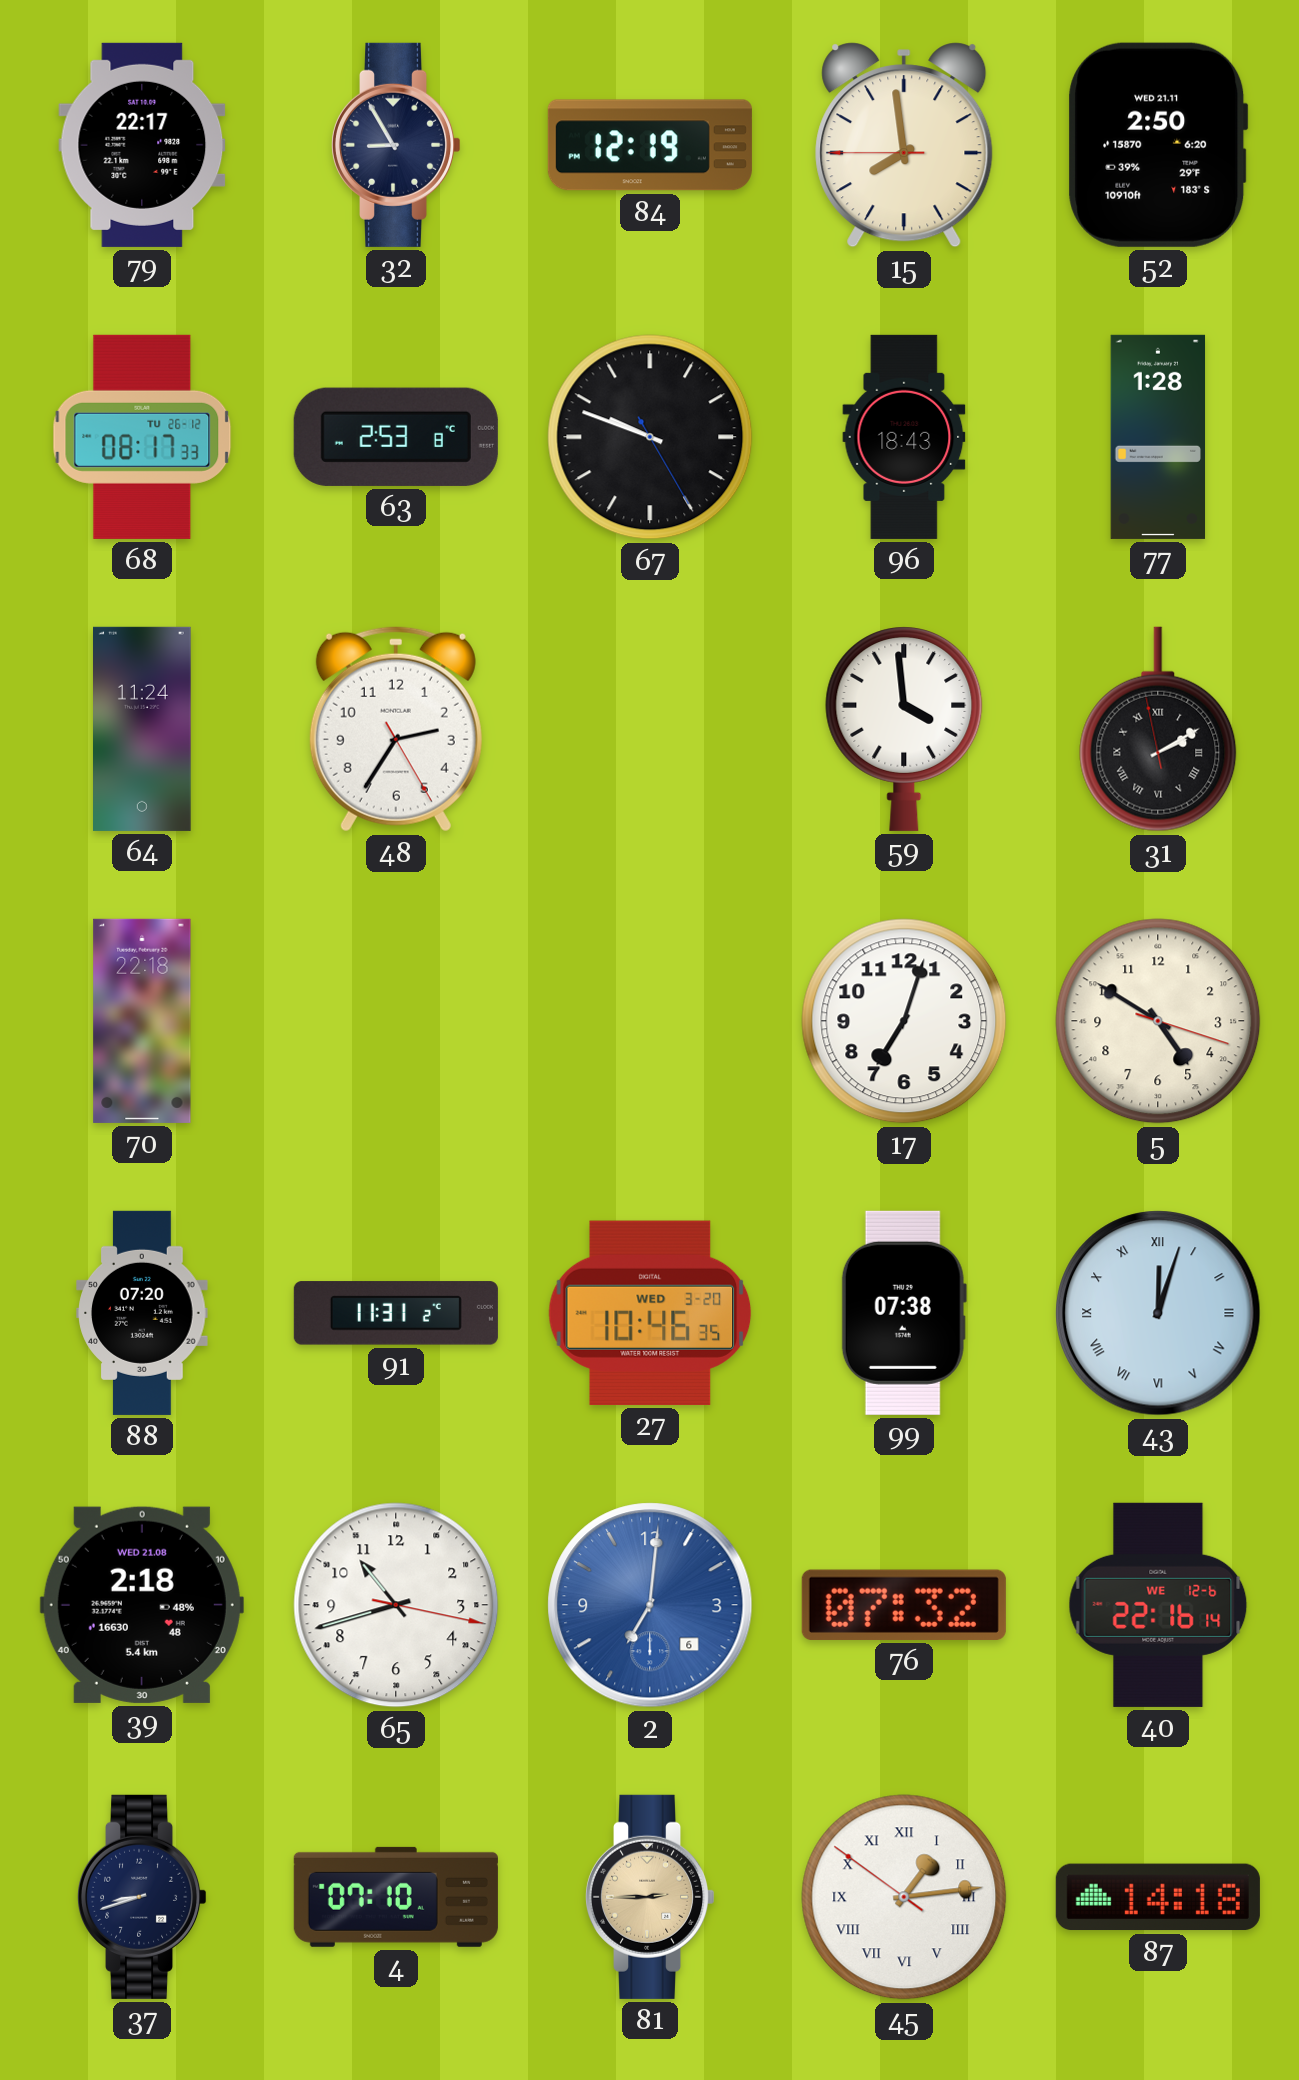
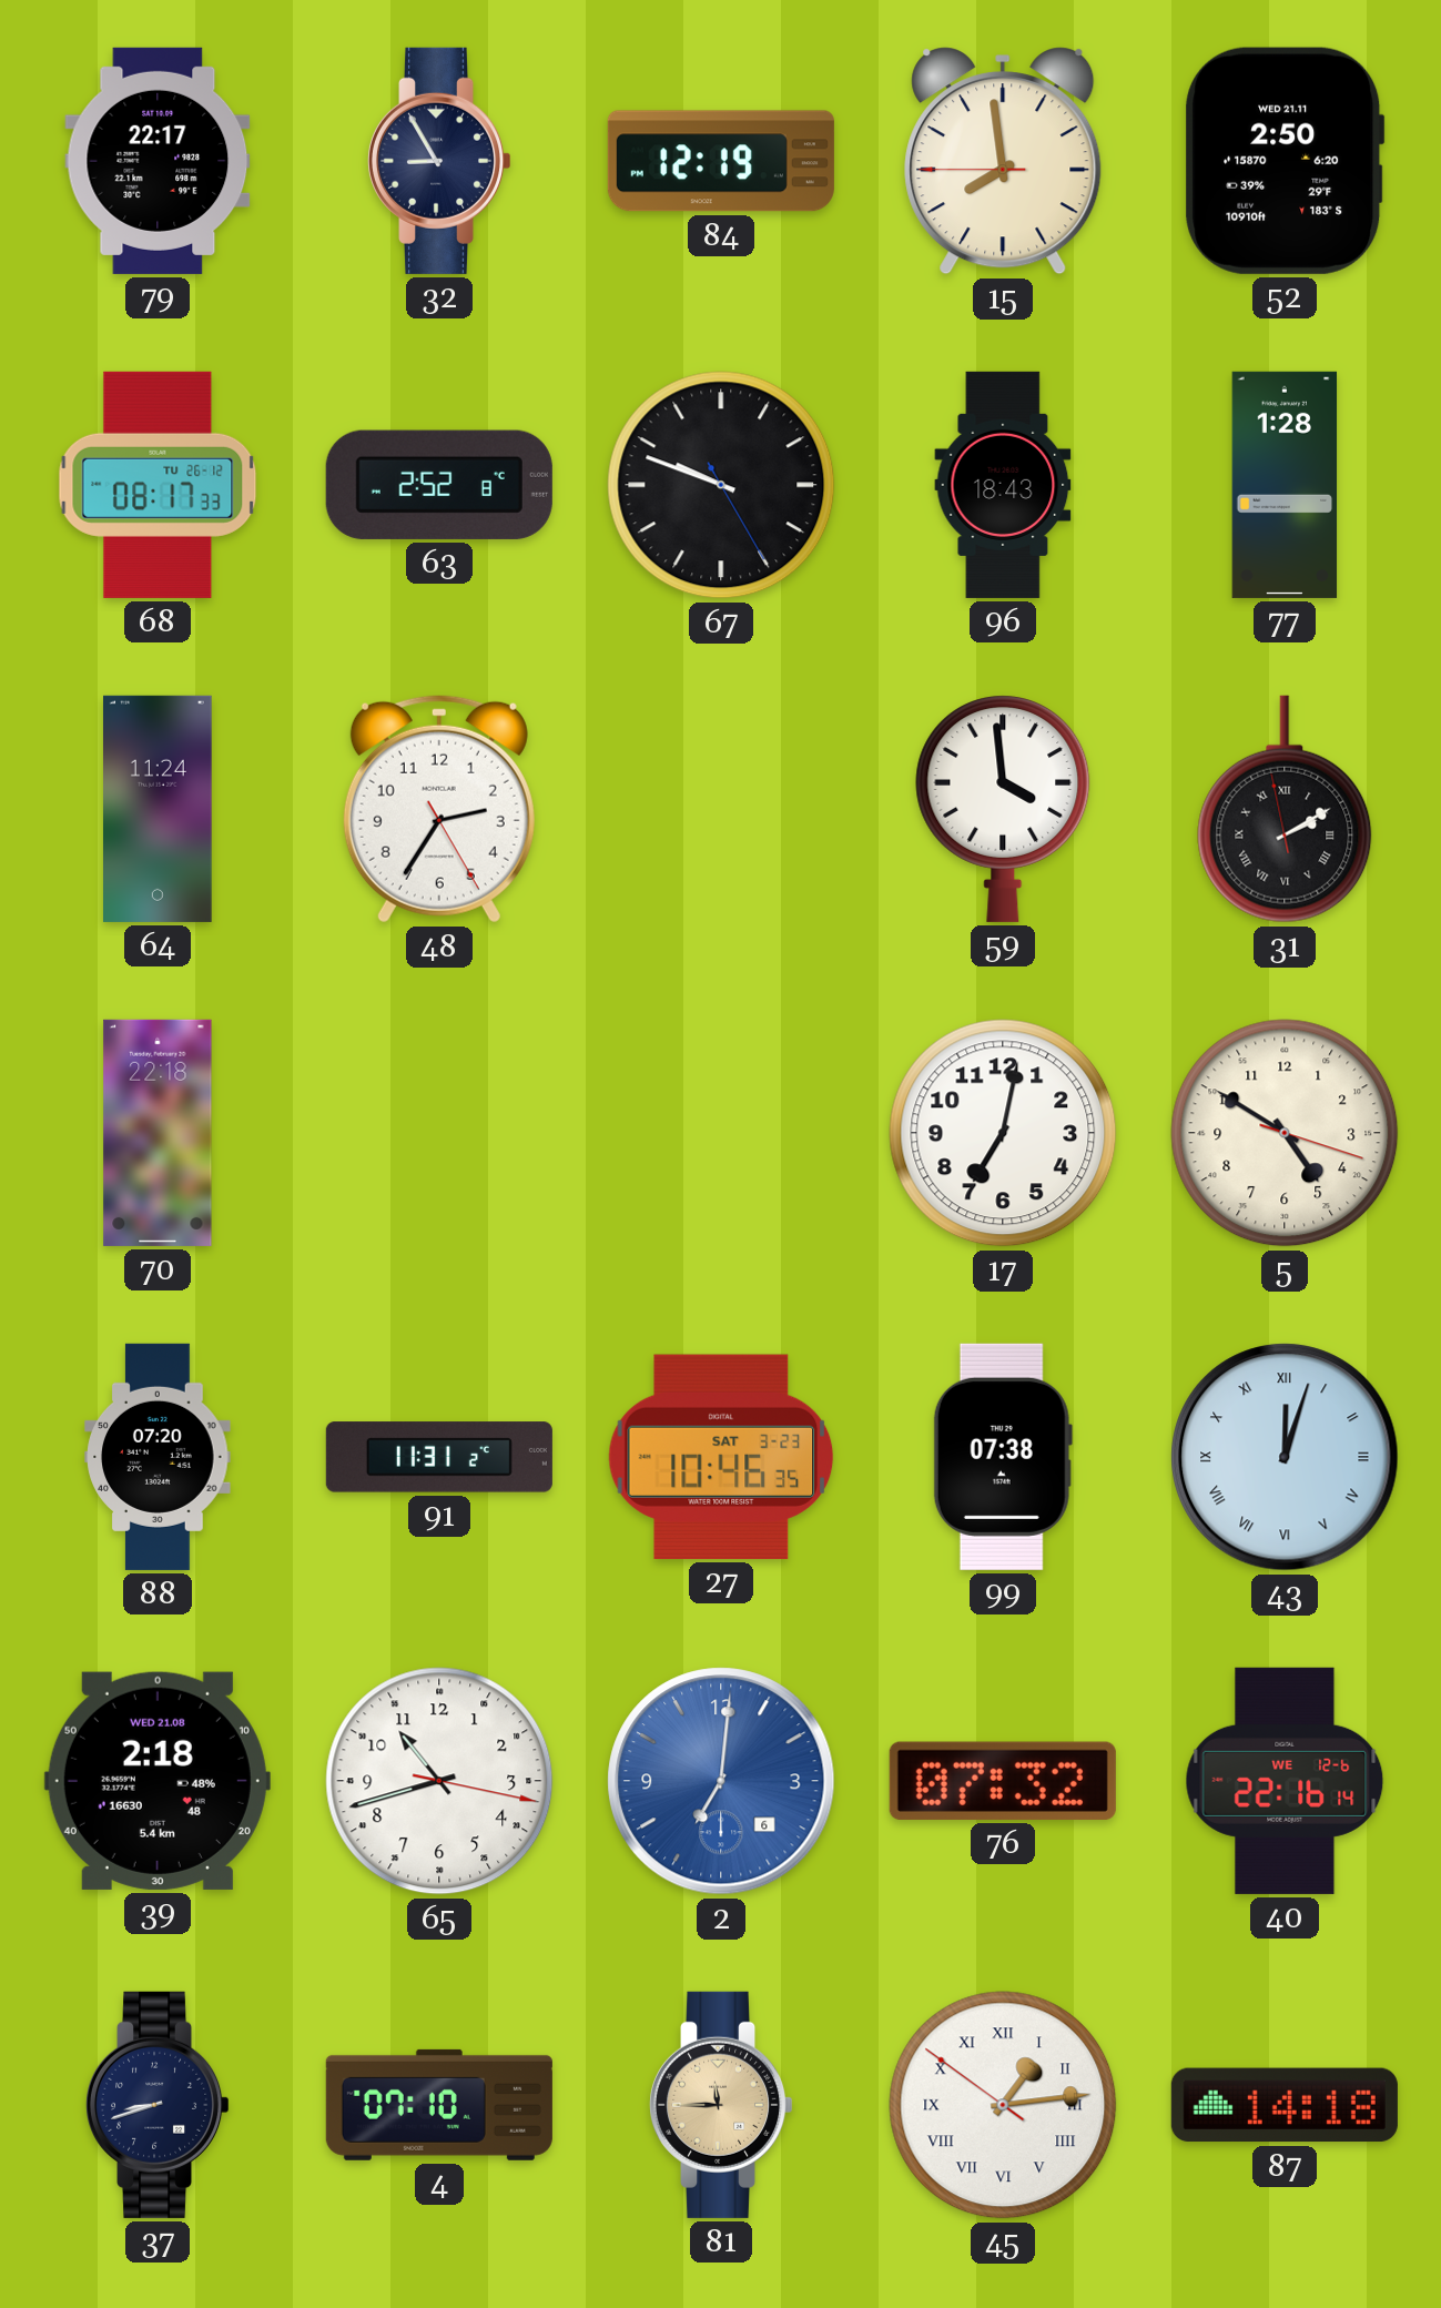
63: 2:53 -> 2:52 (439, 485)
17: 7:03 -> 7:02 (1003, 1133)
27 date: WED 3-20 -> SAT 3-23 (721, 1457)
81: 2:45 -> 11:45 (721, 2105)
